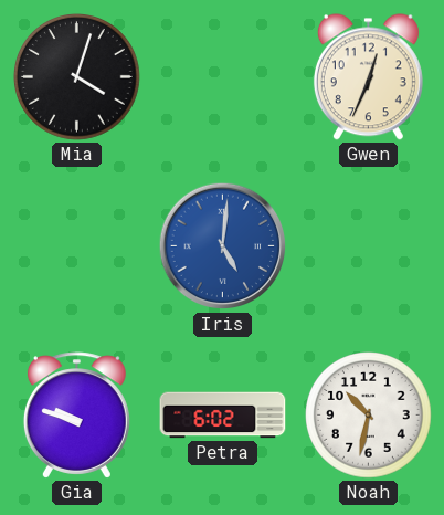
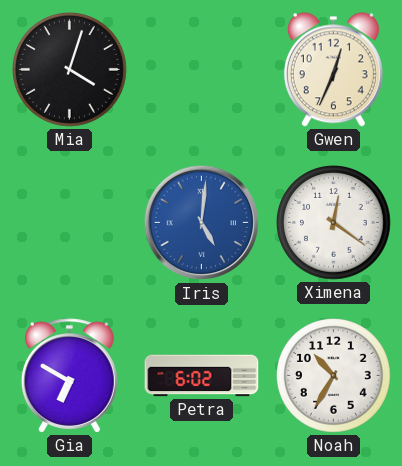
Ximena: none -> 12:21 (334, 223)
Gia: 9:48 -> 6:50 (69, 376)
Noah: 10:32 -> 10:35 (334, 376)
